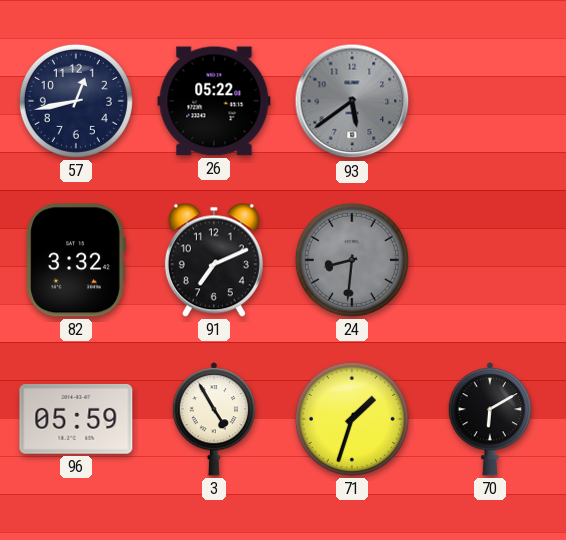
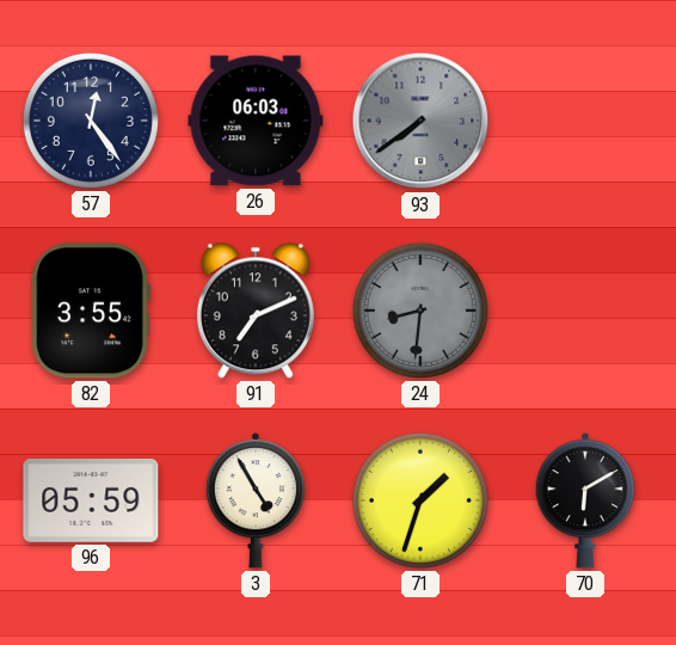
57: 12:43 -> 12:24 (91, 121)
26: 05:22 -> 06:03 (256, 121)
93: 5:39 -> 7:39 (420, 121)
82: 3:32 -> 3:55 (91, 311)
